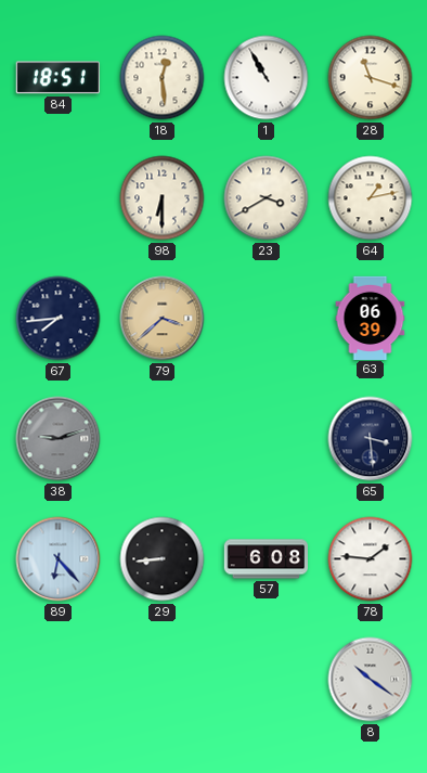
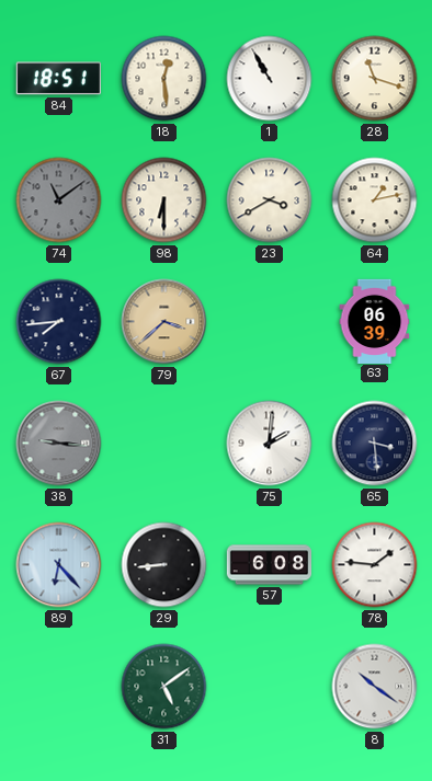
74: none -> 11:09 (59, 200)
38: 9:12 -> 9:16 (59, 444)
75: none -> 2:01 (270, 444)
31: none -> 5:09 (164, 687)
